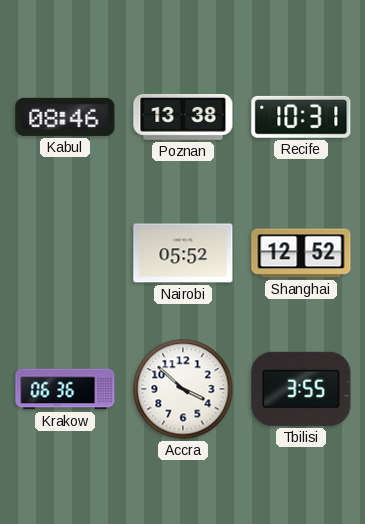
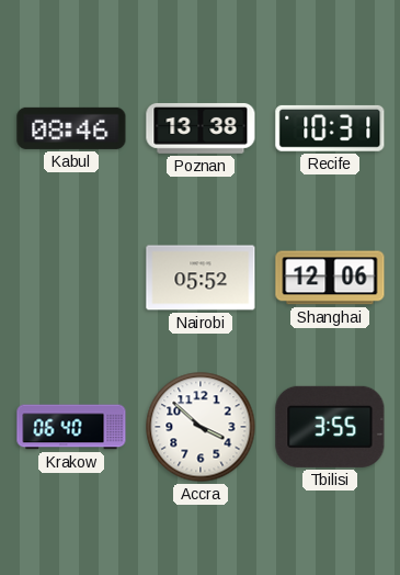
Shanghai: 12:52 -> 12:06 (330, 278)
Krakow: 06:36 -> 06:40 (71, 427)
